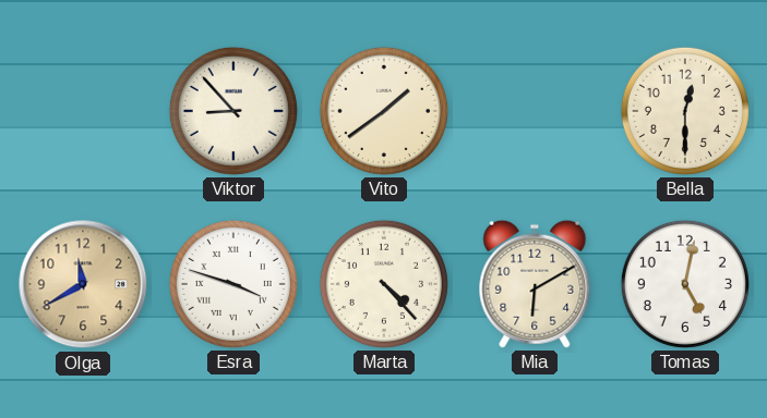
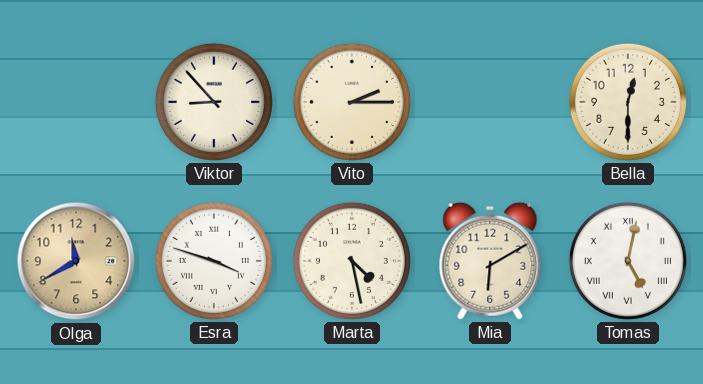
Vito: 1:39 -> 2:15 (352, 102)
Marta: 4:23 -> 4:28 (352, 261)
Tomas numerals: Arabic -> Roman (628, 261)
